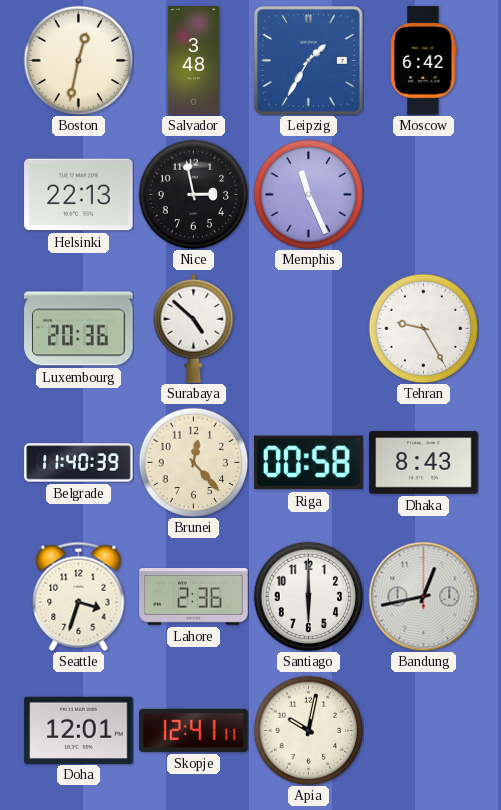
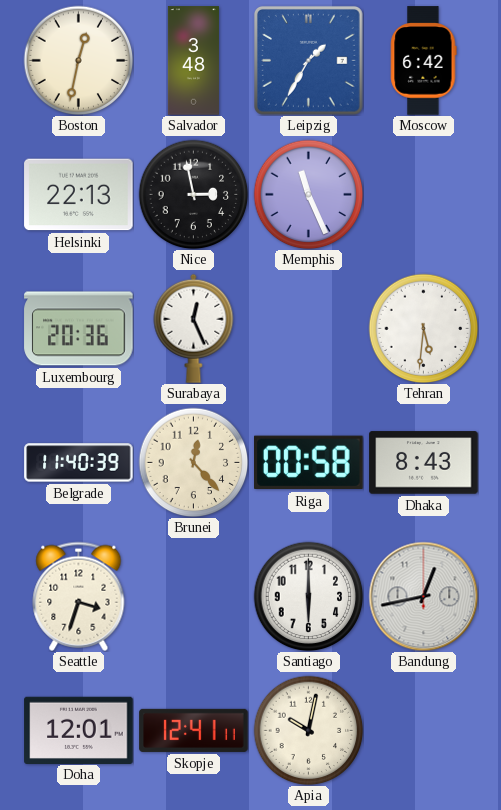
Surabaya: 4:52 -> 12:26 (194, 328)
Tehran: 9:25 -> 5:31 (423, 328)
Lahore: 2:36 -> none (194, 597)
